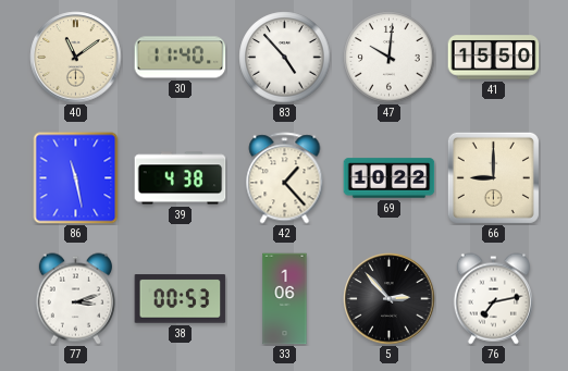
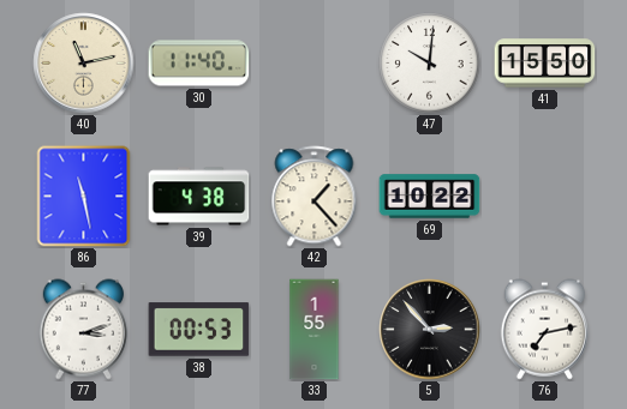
40: 11:09 -> 11:13 (84, 64)
83: 4:53 -> none (285, 58)
66: 9:00 -> none (493, 177)
33: 1:06 -> 1:55 (315, 330)
